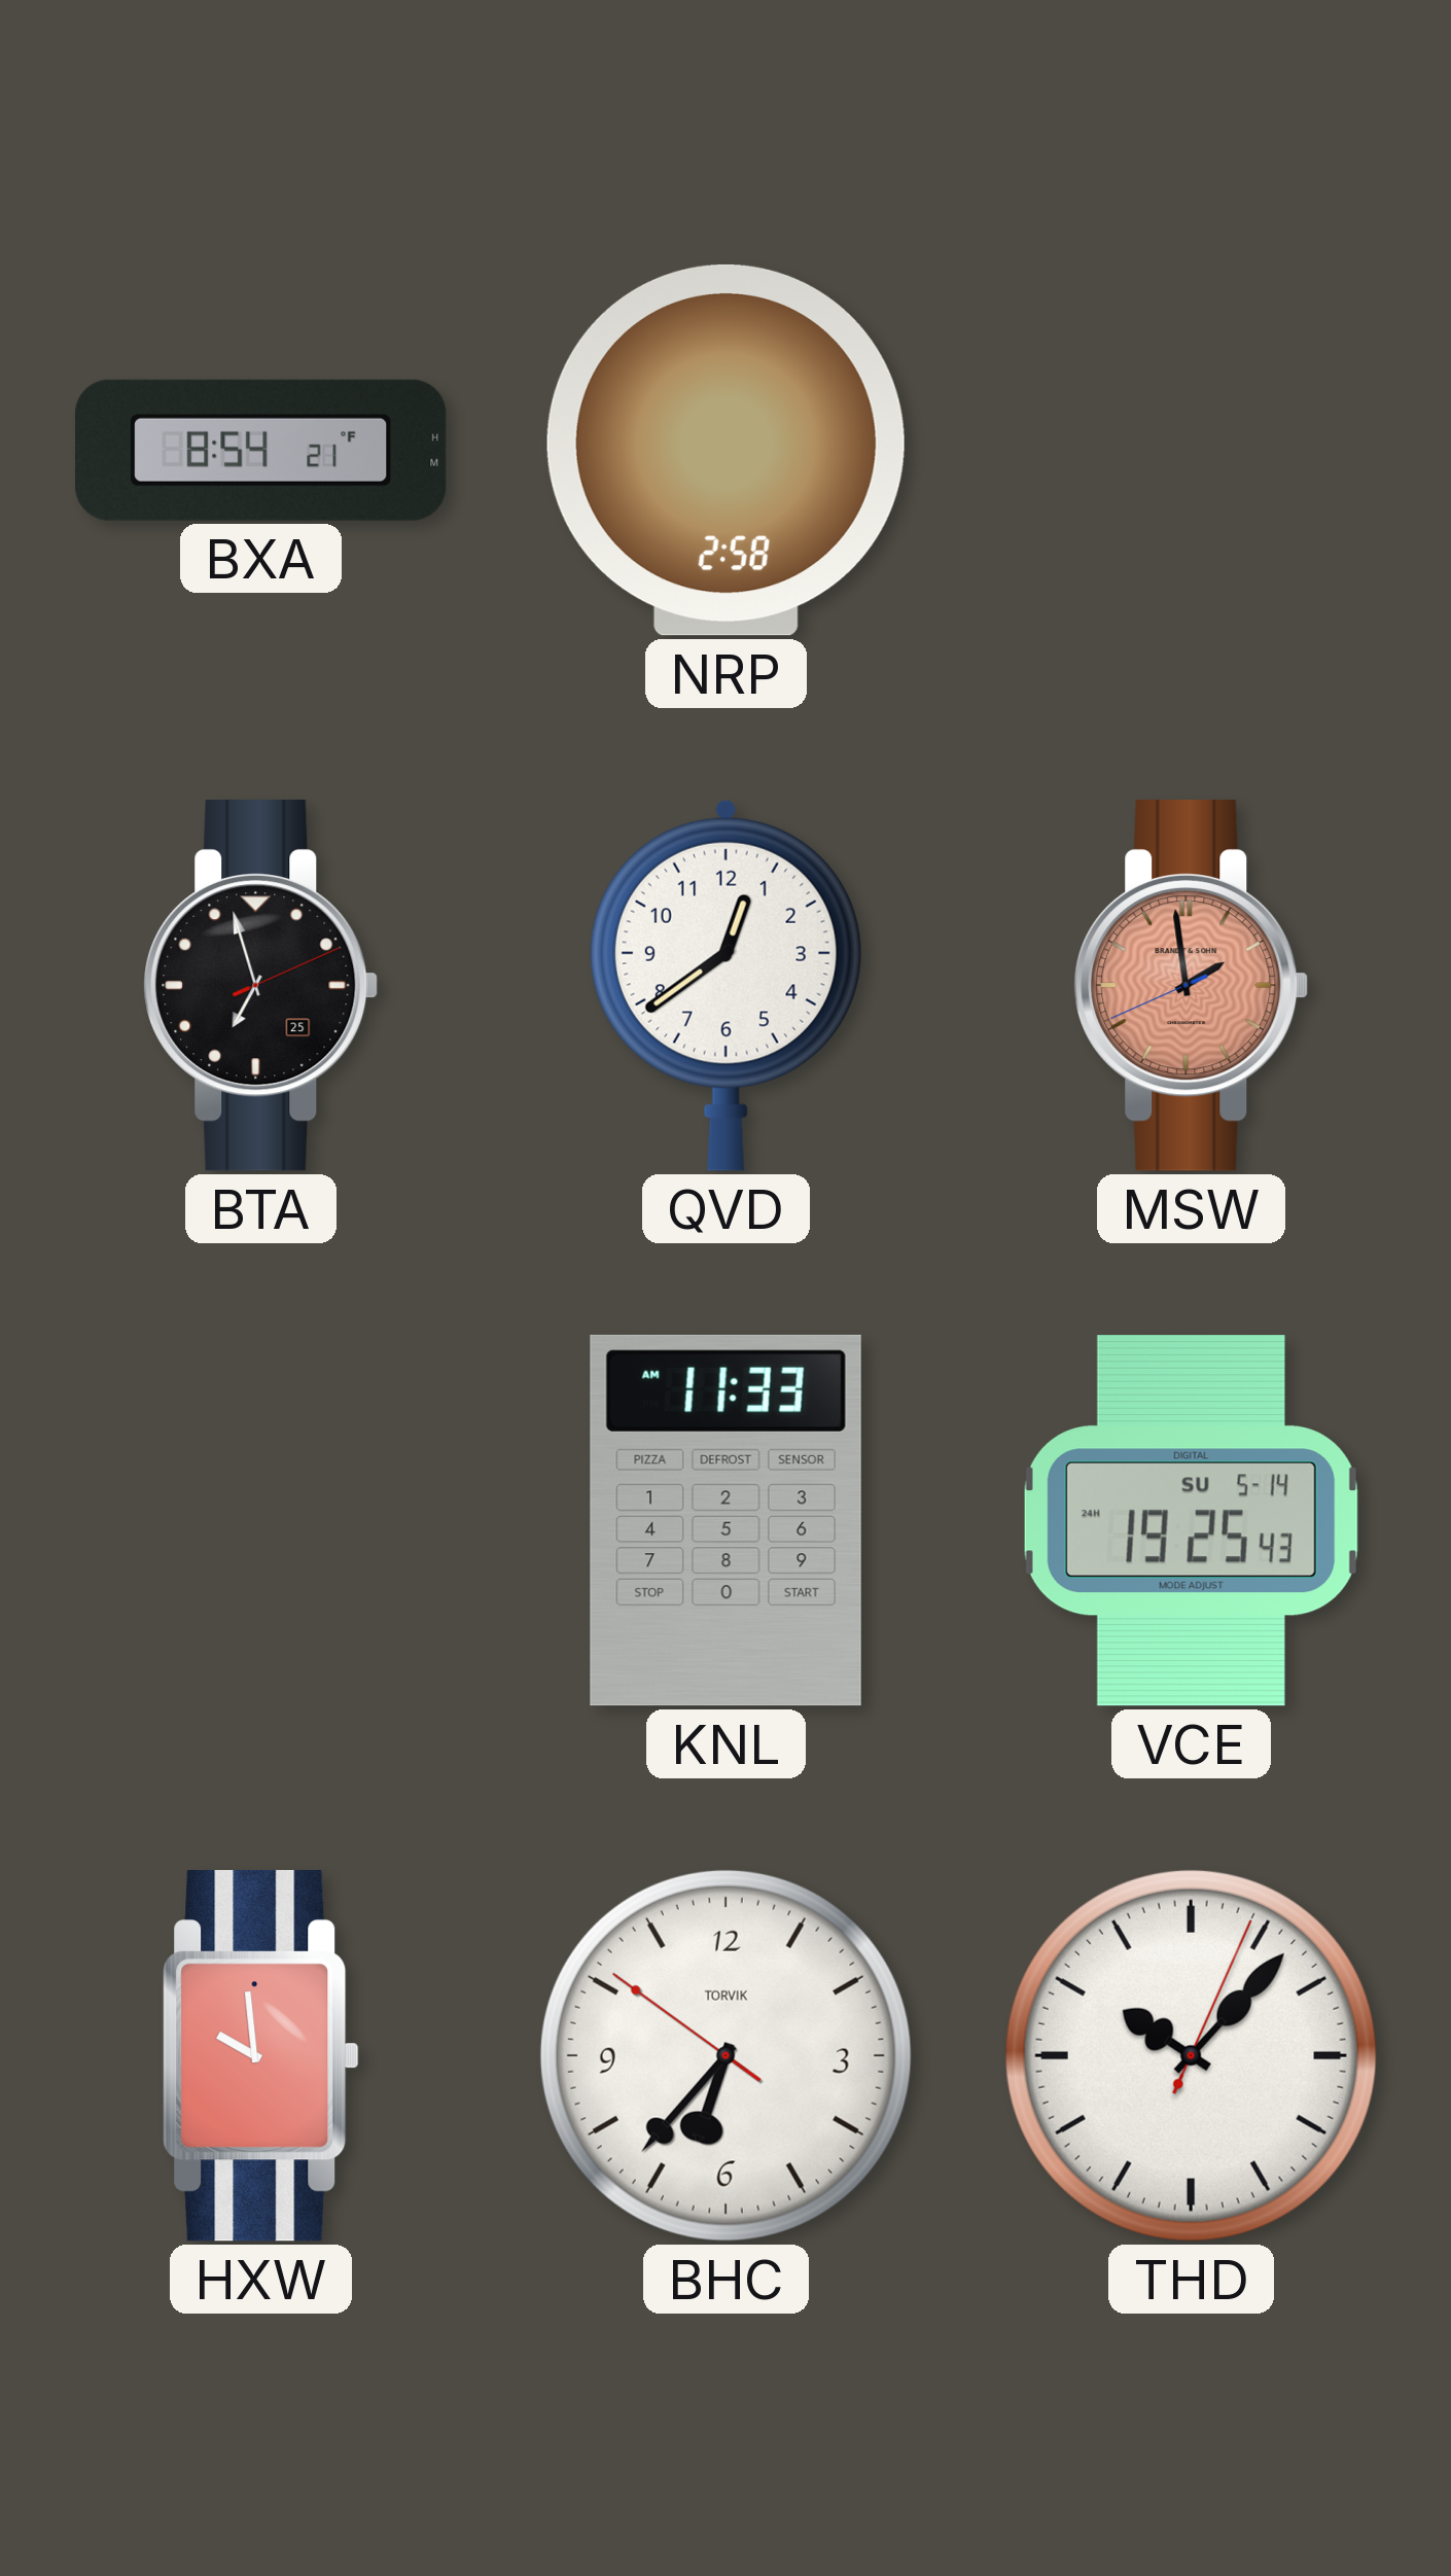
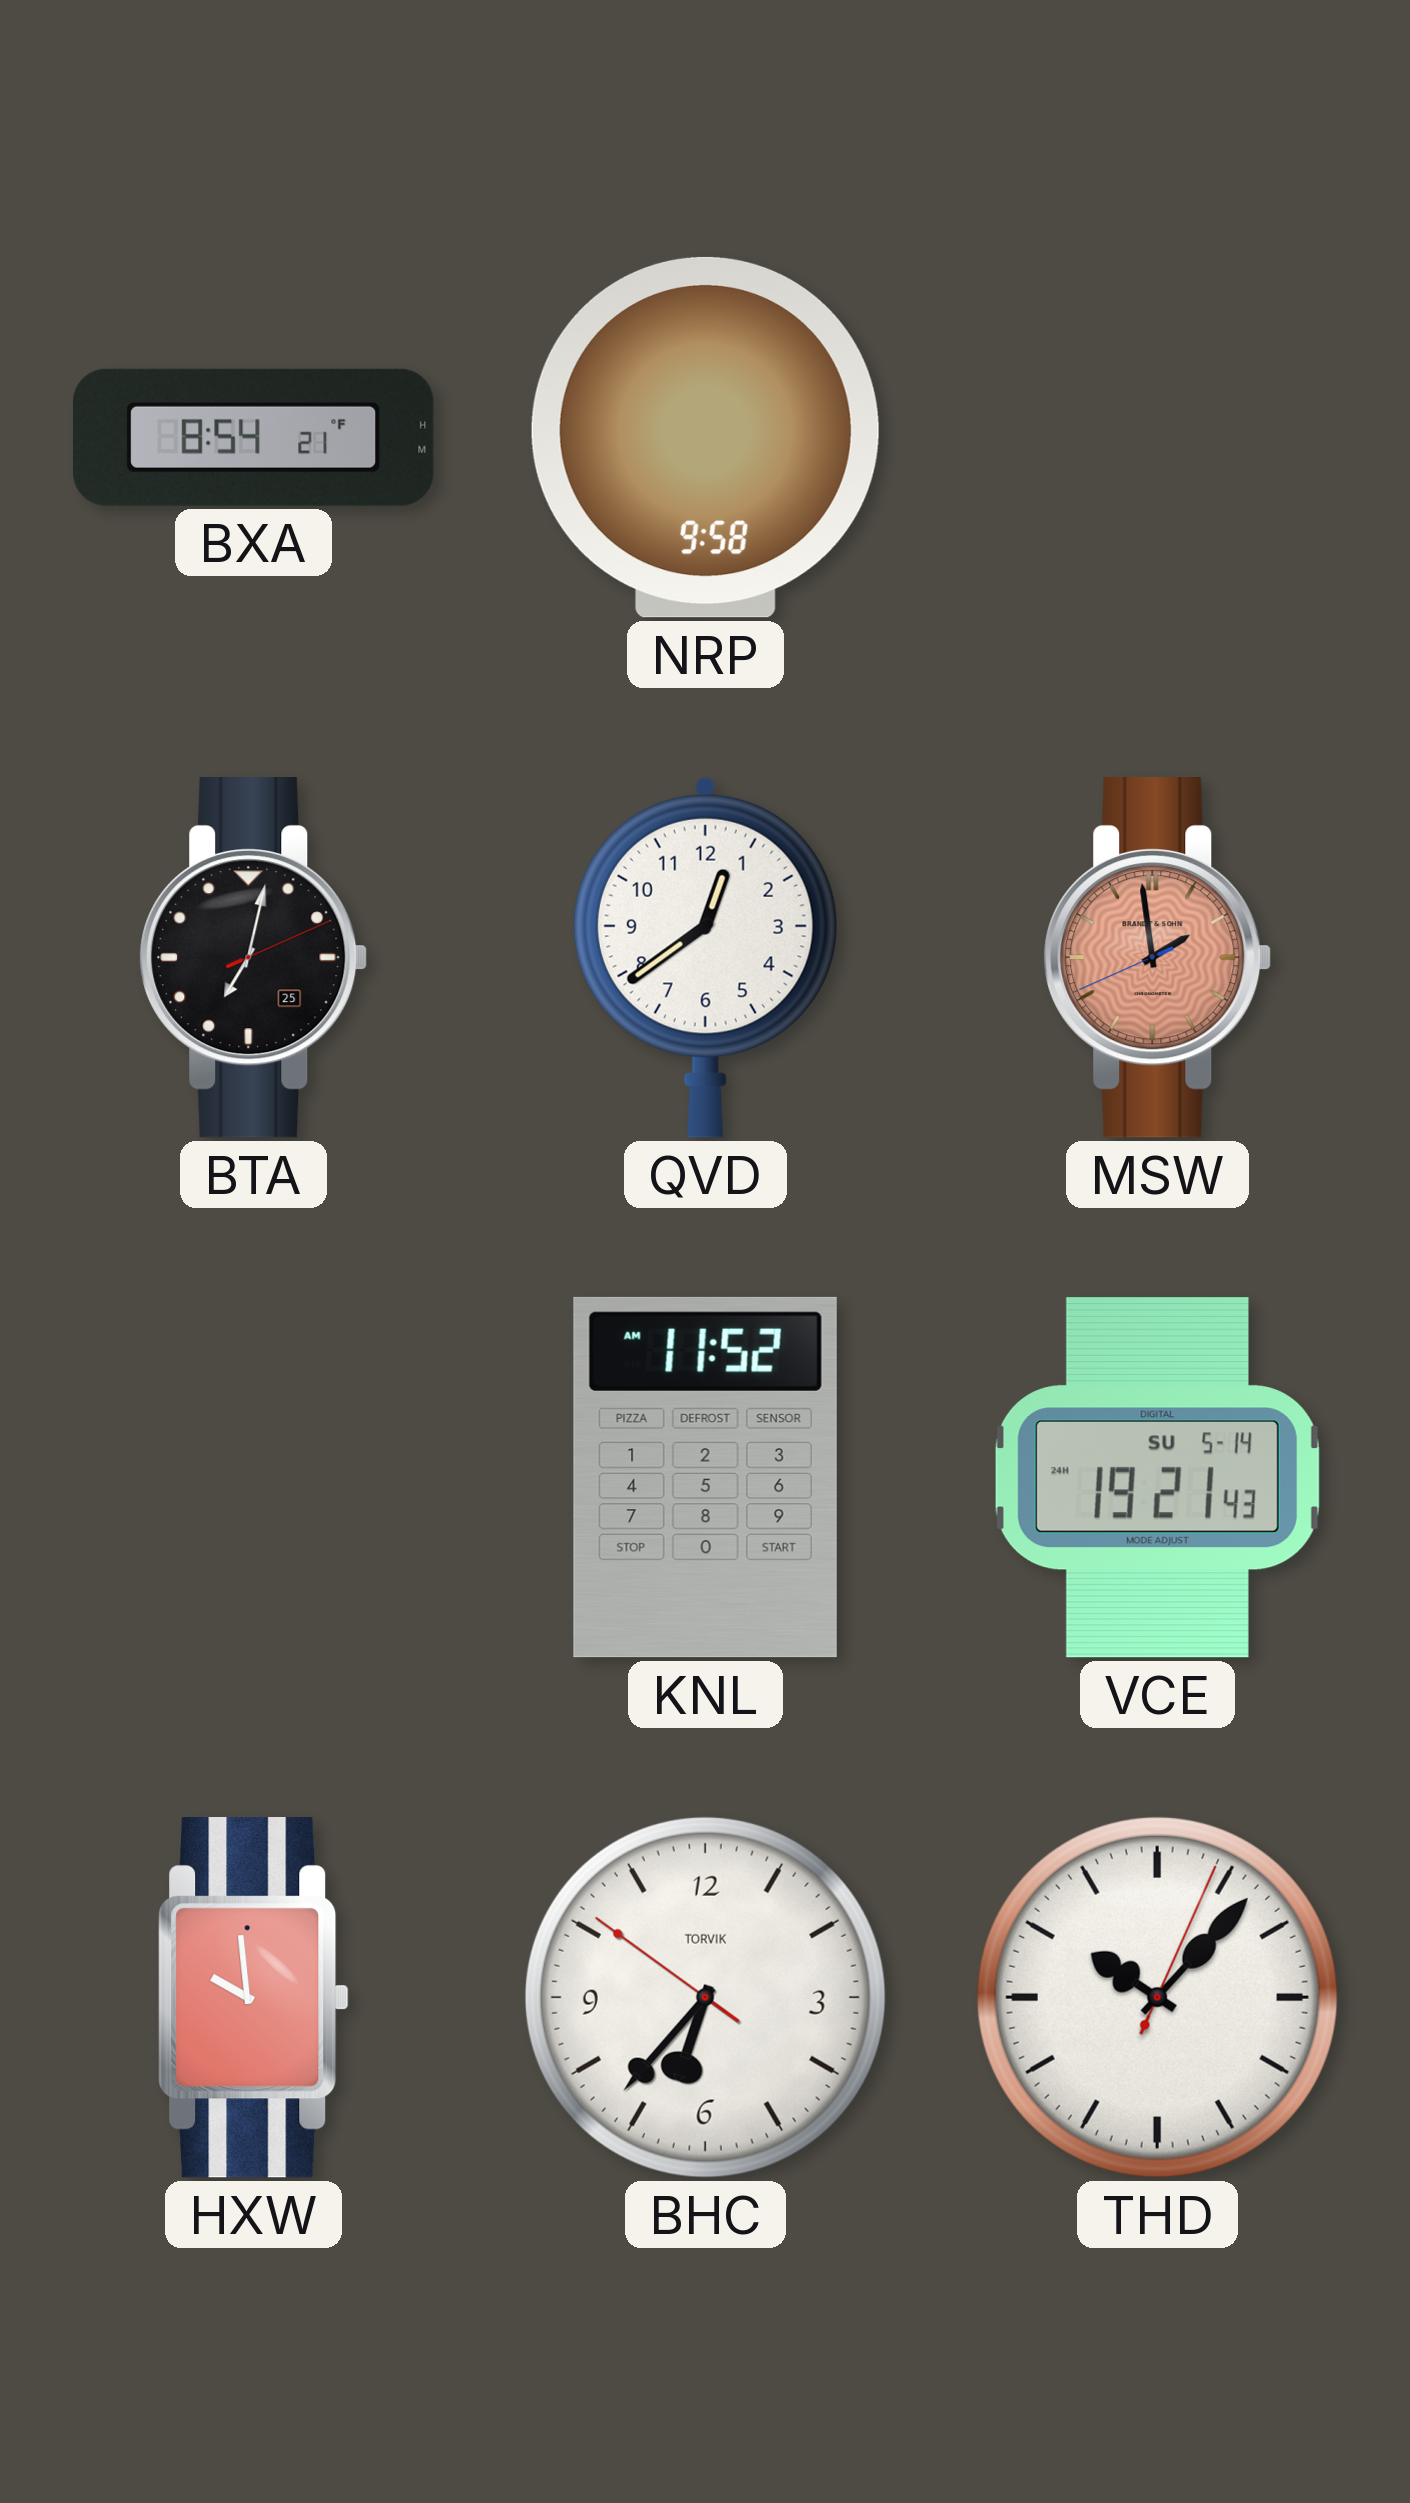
NRP: 2:58 -> 9:58 (705, 437)
BTA: 6:57 -> 7:02 (254, 958)
KNL: 11:33 -> 11:52 (705, 1477)
VCE: 19:25 -> 19:21 (1157, 1478)
